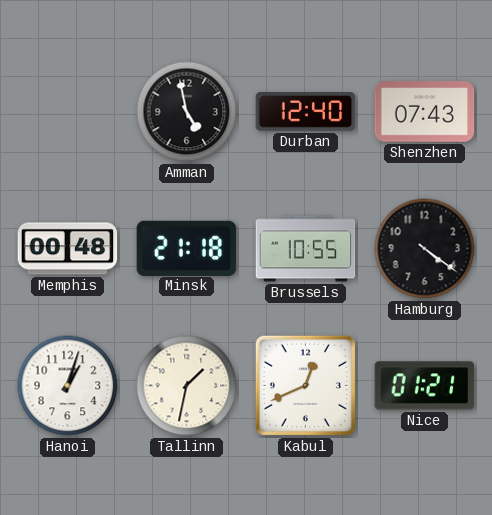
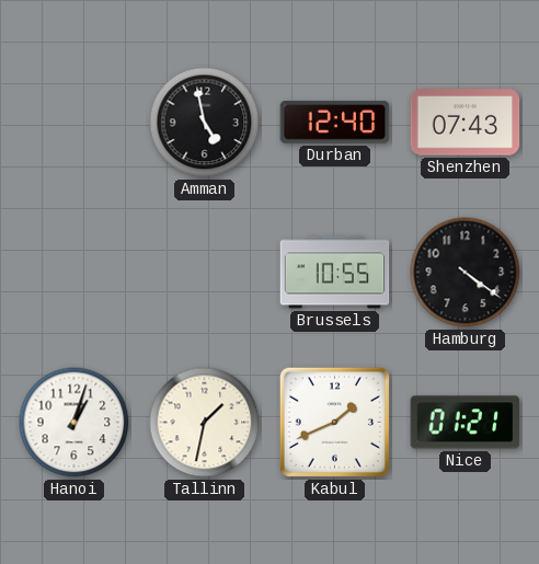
Memphis: 00:48 -> none (68, 249)
Minsk: 21:18 -> none (187, 248)
Kabul: 12:41 -> 1:41 (334, 422)
